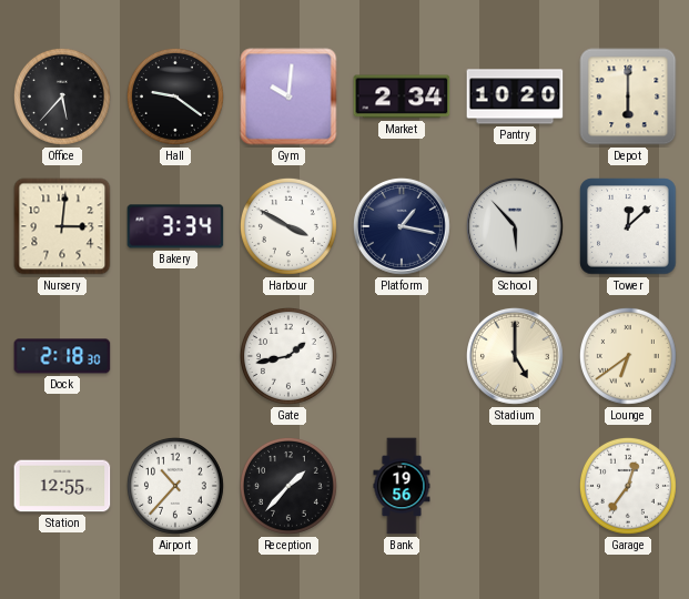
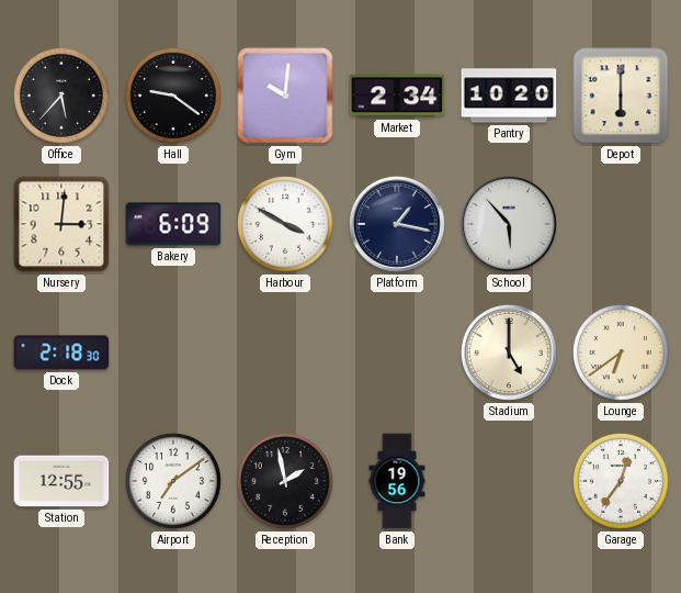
Bakery: 3:34 -> 6:09 (173, 224)
Tower: 12:08 -> none (628, 226)
Gate: 1:43 -> none (288, 356)
Airport: 10:37 -> 7:09 (173, 481)
Reception: 1:37 -> 1:58 (285, 481)
